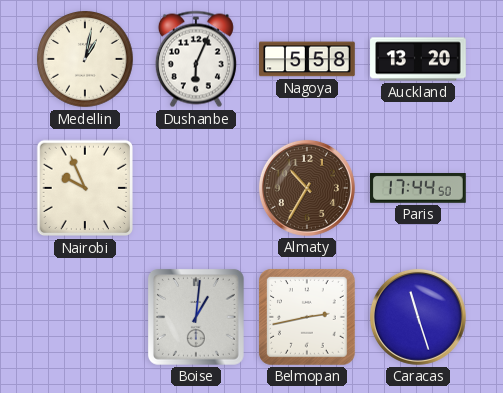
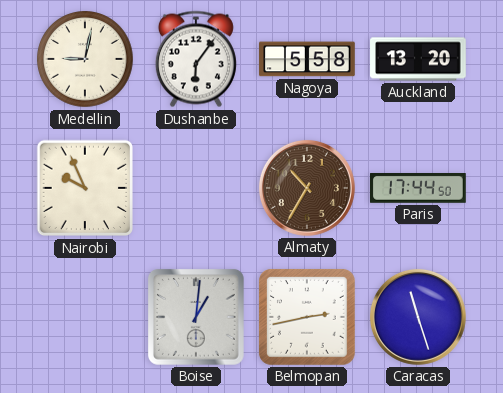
Medellin: 1:02 -> 9:02 (85, 59)
Dushanbe: 6:04 -> 6:06 (196, 59)
